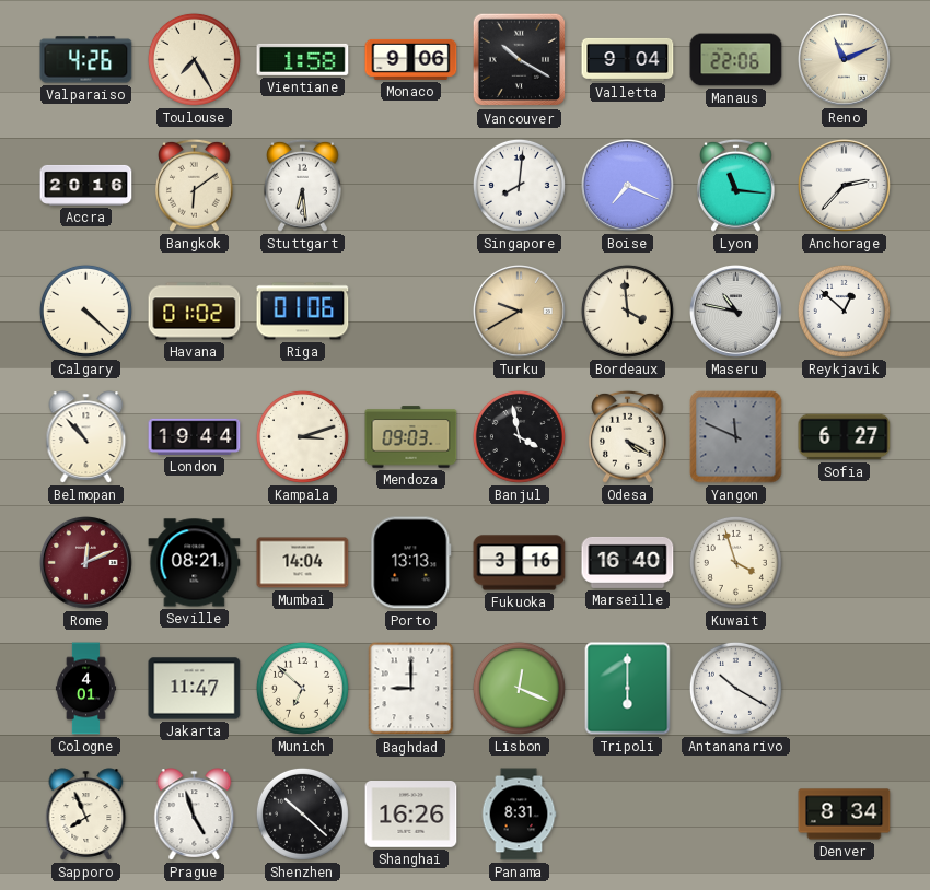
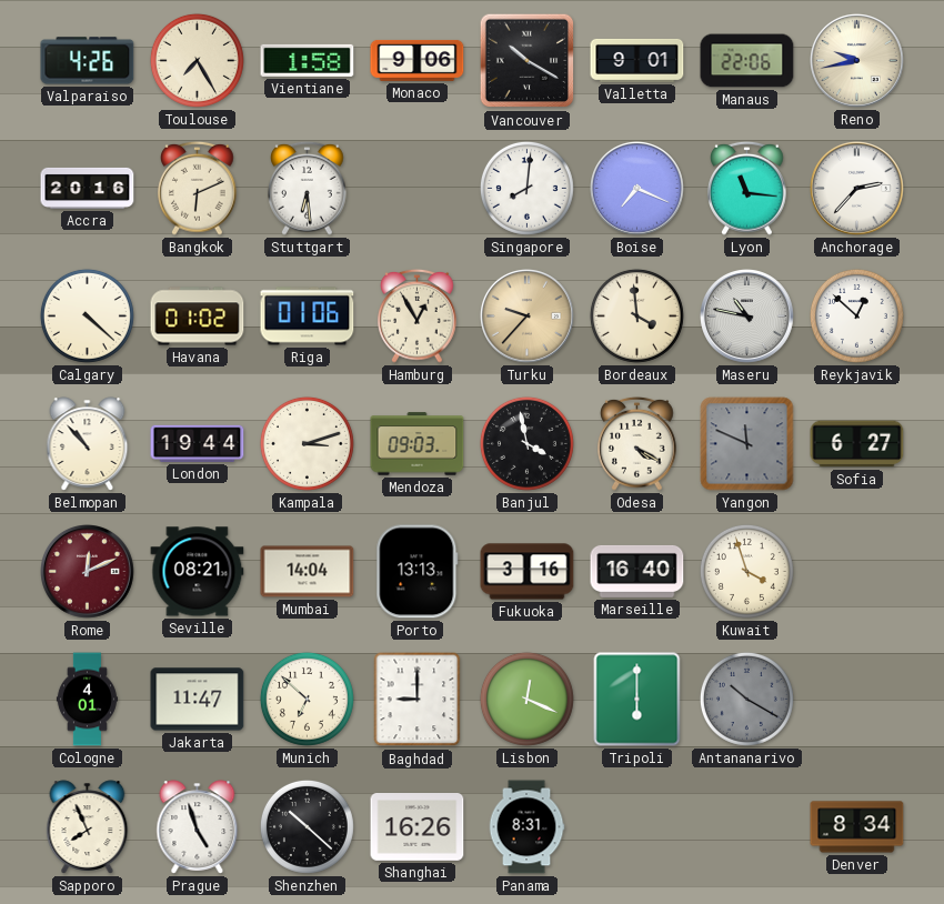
Valletta: 9:04 -> 9:01 (637, 60)
Reno: 11:11 -> 9:43 (857, 61)
Bangkok: 6:09 -> 6:11 (198, 188)
Hamburg: none -> 12:55 (418, 315)
Turku: 9:40 -> 9:37 (528, 317)
Antananarivo dial: white -> grey (746, 699)
